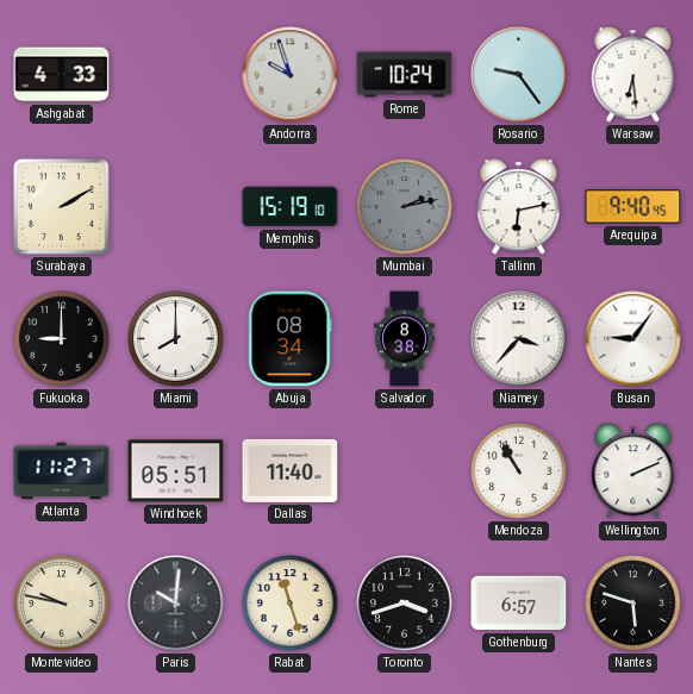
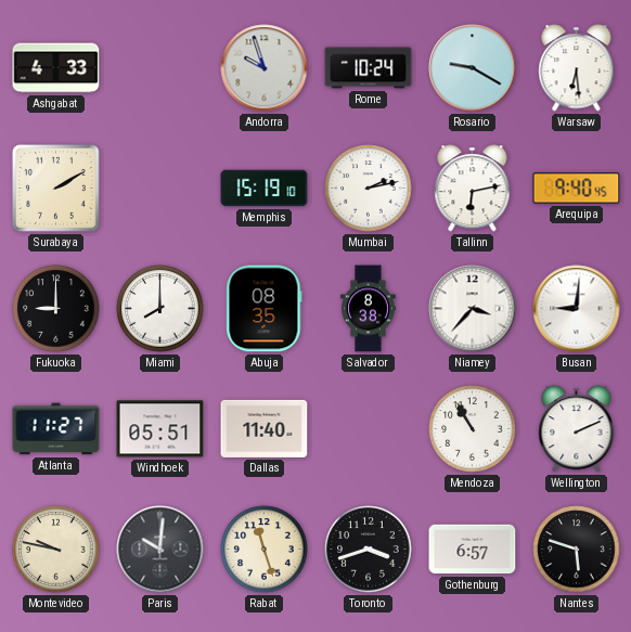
Rosario: 9:24 -> 9:20 (473, 68)
Mumbai dial: grey -> white (369, 189)
Abuja: 08:34 -> 08:35 (265, 309)
Busan: 9:06 -> 9:01 (577, 309)
